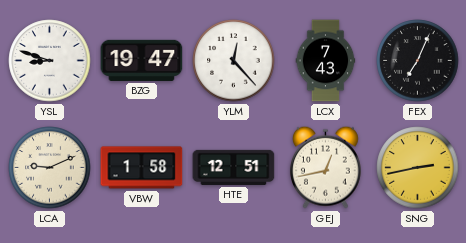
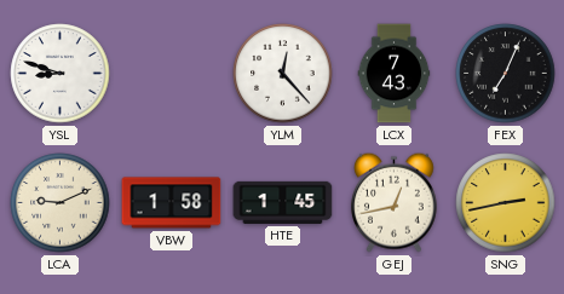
BZG: 19:47 -> none (142, 60)
HTE: 12:51 -> 1:45 (283, 202)
